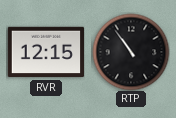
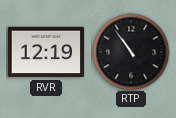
RVR: 12:15 -> 12:19 (45, 52)
